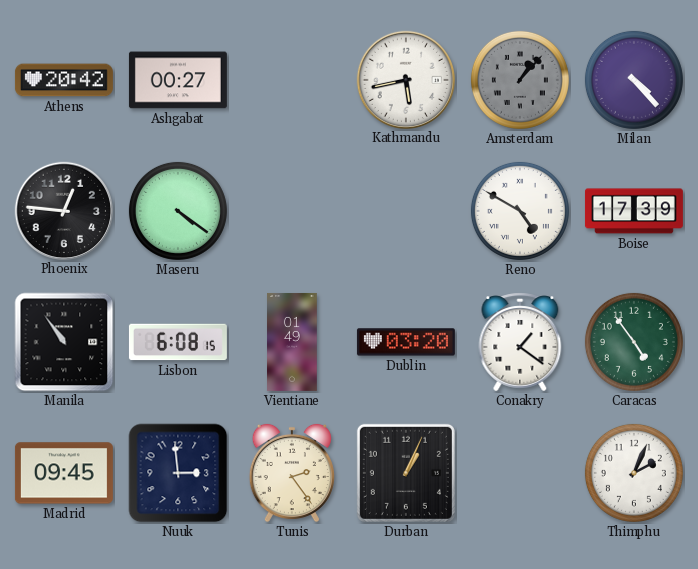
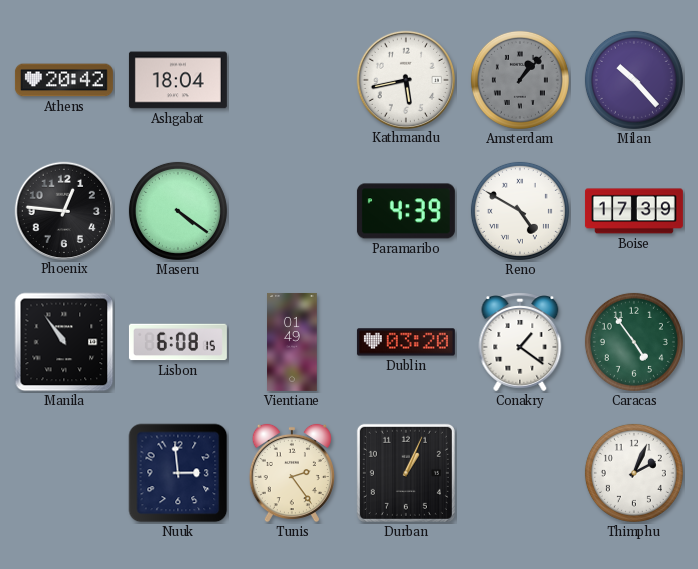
Ashgabat: 00:27 -> 18:04 (178, 80)
Milan: 4:23 -> 10:23 (634, 80)
Paramaribo: none -> 4:39 (406, 211)
Madrid: 09:45 -> none (64, 473)
